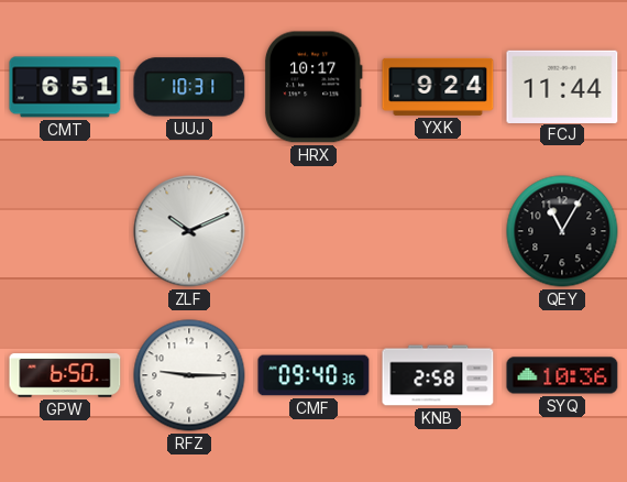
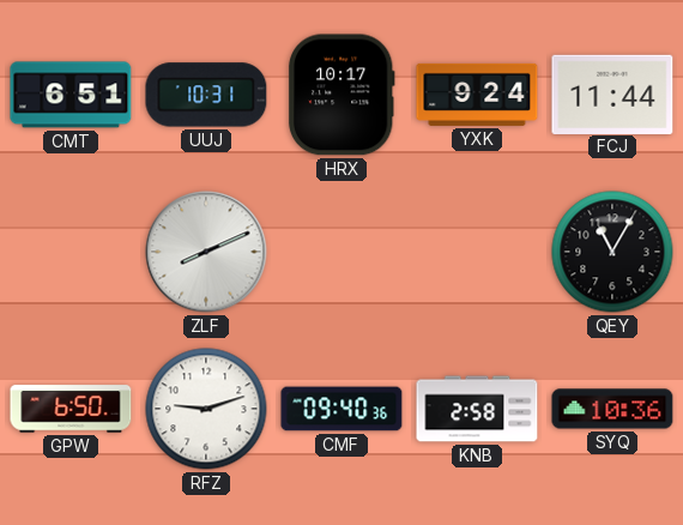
ZLF: 10:11 -> 8:11 (206, 252)
RFZ: 9:15 -> 9:12 (206, 409)
